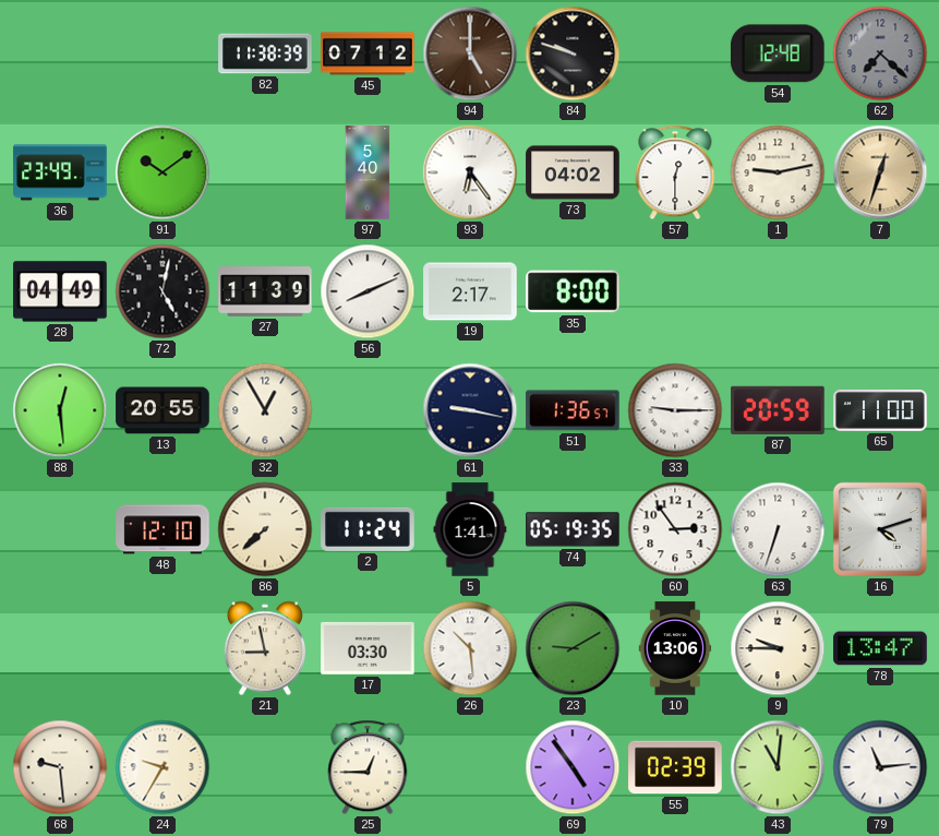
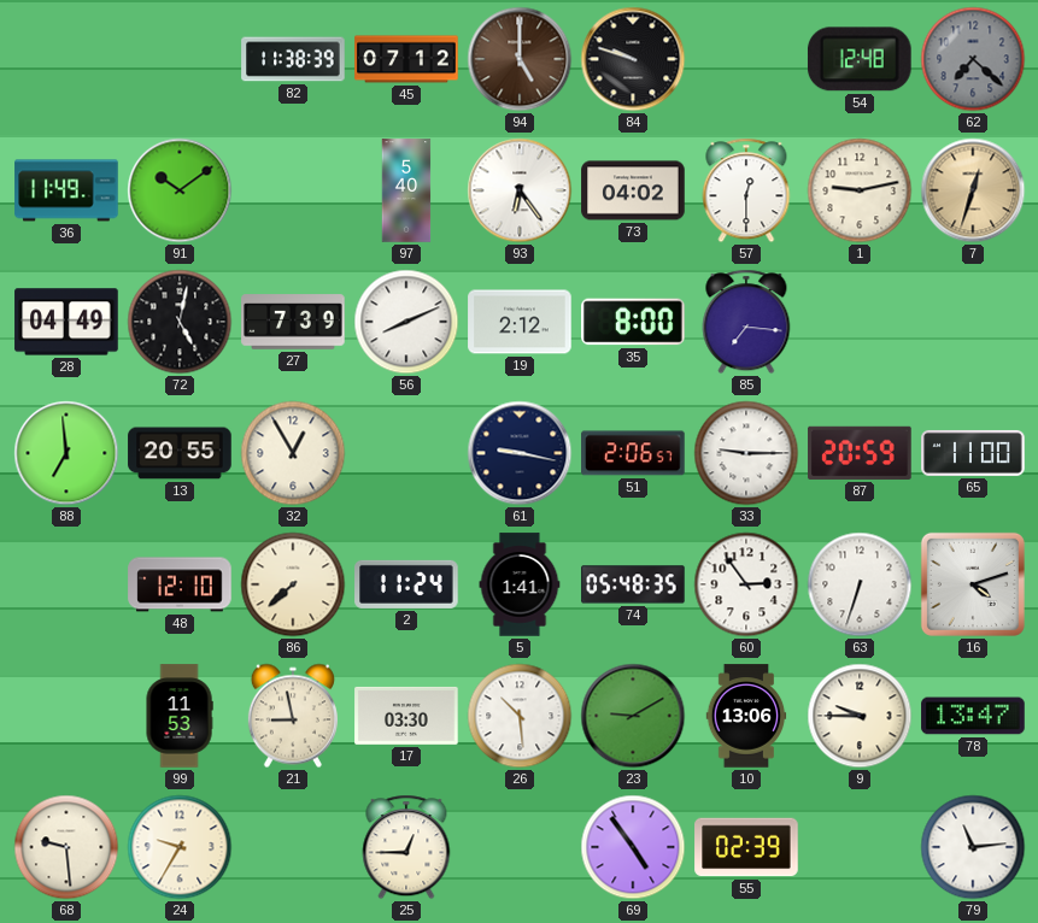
36: 23:49 -> 11:49 (66, 190)
27: 11:39 -> 7:39 (293, 322)
19: 2:17 -> 2:12 (520, 322)
85: none -> 7:16 (746, 322)
88: 12:29 -> 6:59 (66, 453)
51: 1:36 -> 2:06 (633, 453)
74: 05:19 -> 05:48 (633, 584)
99: none -> 11:53 (180, 716)
43: 11:01 -> none (778, 767)
